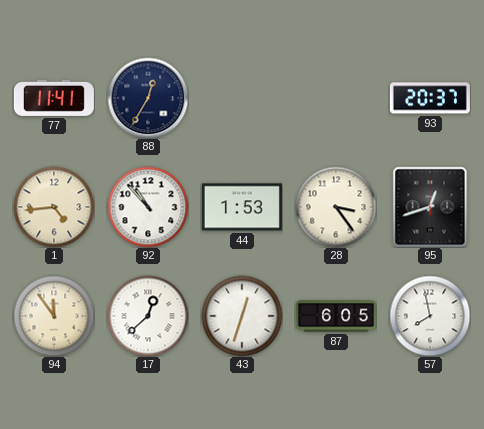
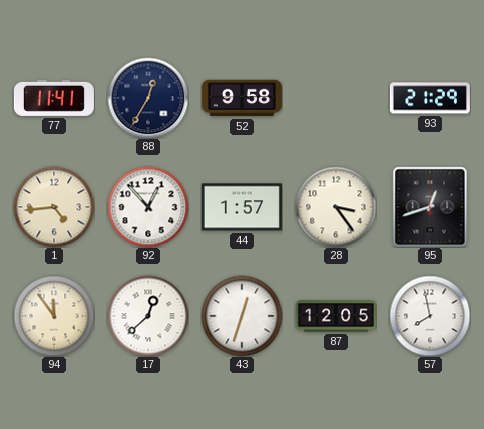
52: none -> 9:58 (242, 98)
93: 20:37 -> 21:29 (430, 98)
92: 10:53 -> 12:53 (148, 207)
44: 1:53 -> 1:57 (242, 207)
87: 6:05 -> 12:05 (336, 316)
